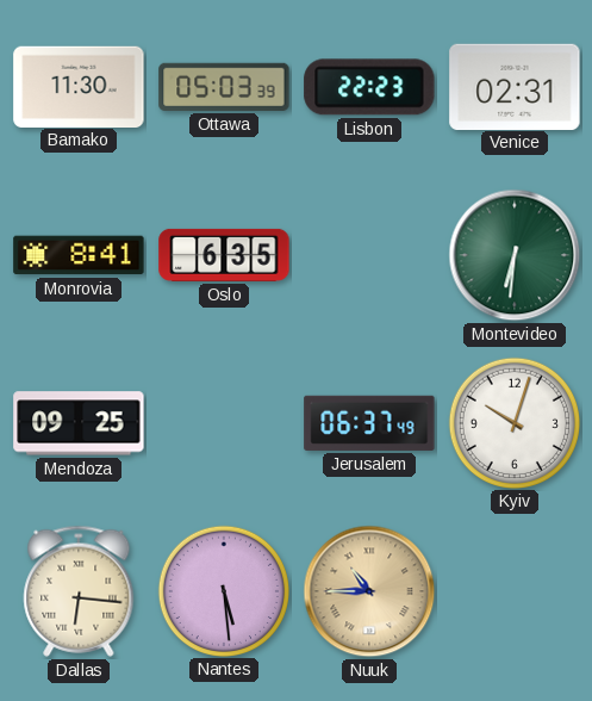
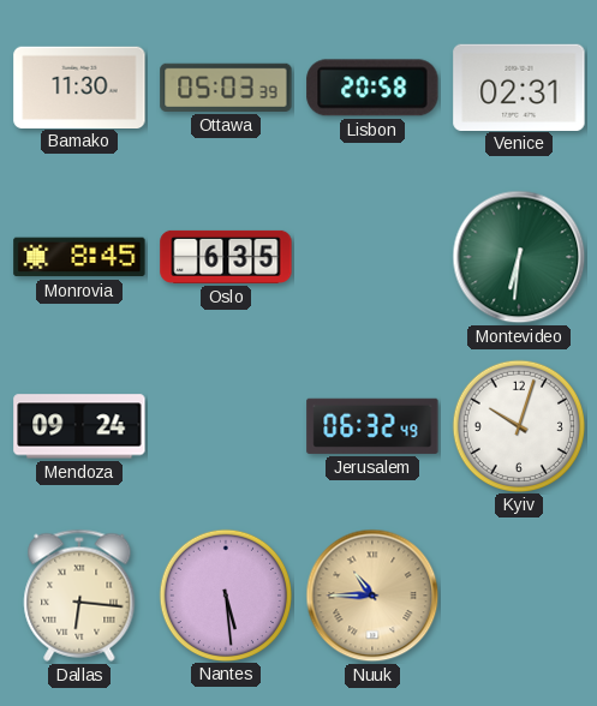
Lisbon: 22:23 -> 20:58 (372, 88)
Monrovia: 8:41 -> 8:45 (79, 257)
Mendoza: 09:25 -> 09:24 (79, 426)
Jerusalem: 06:37 -> 06:32 (372, 426)
